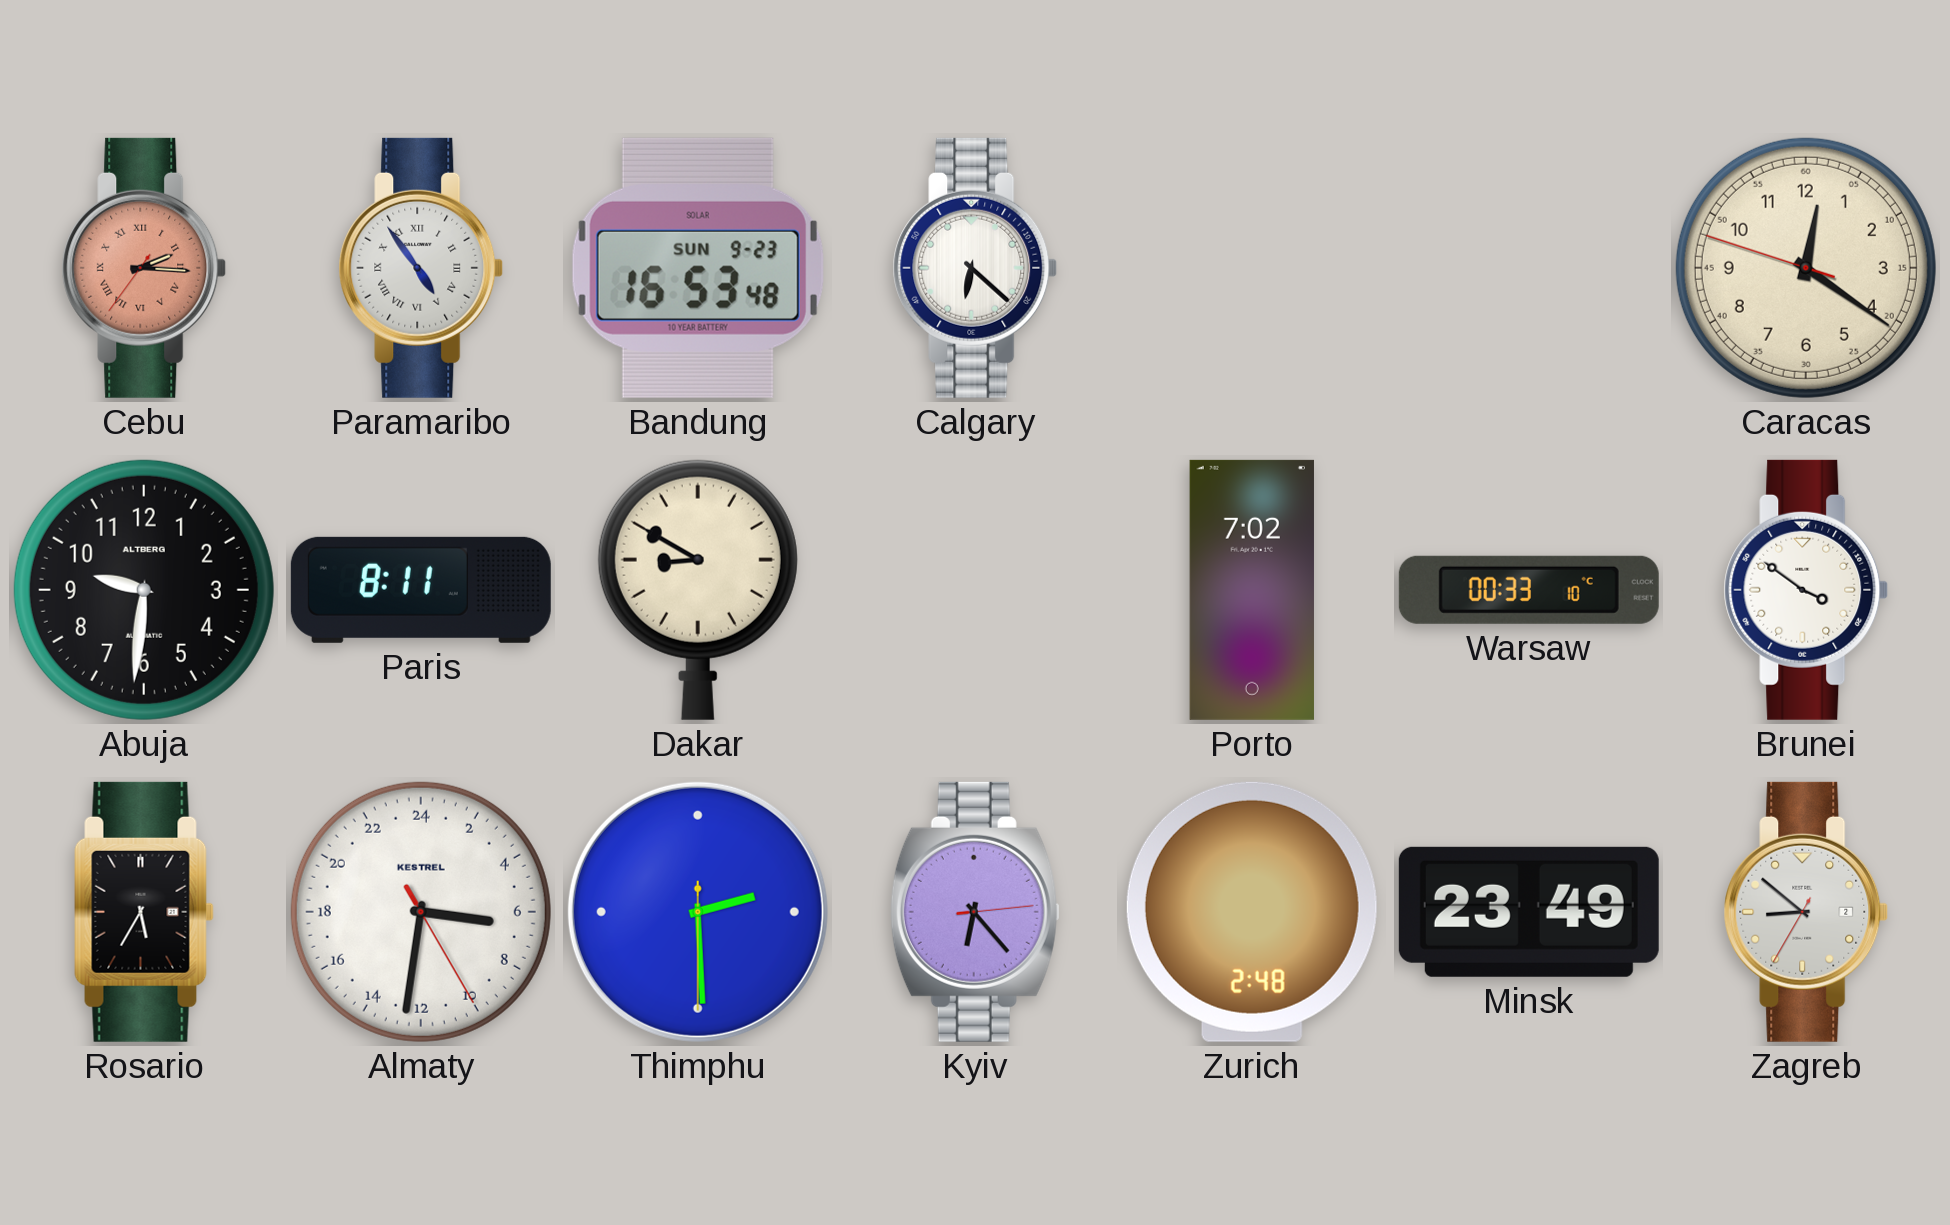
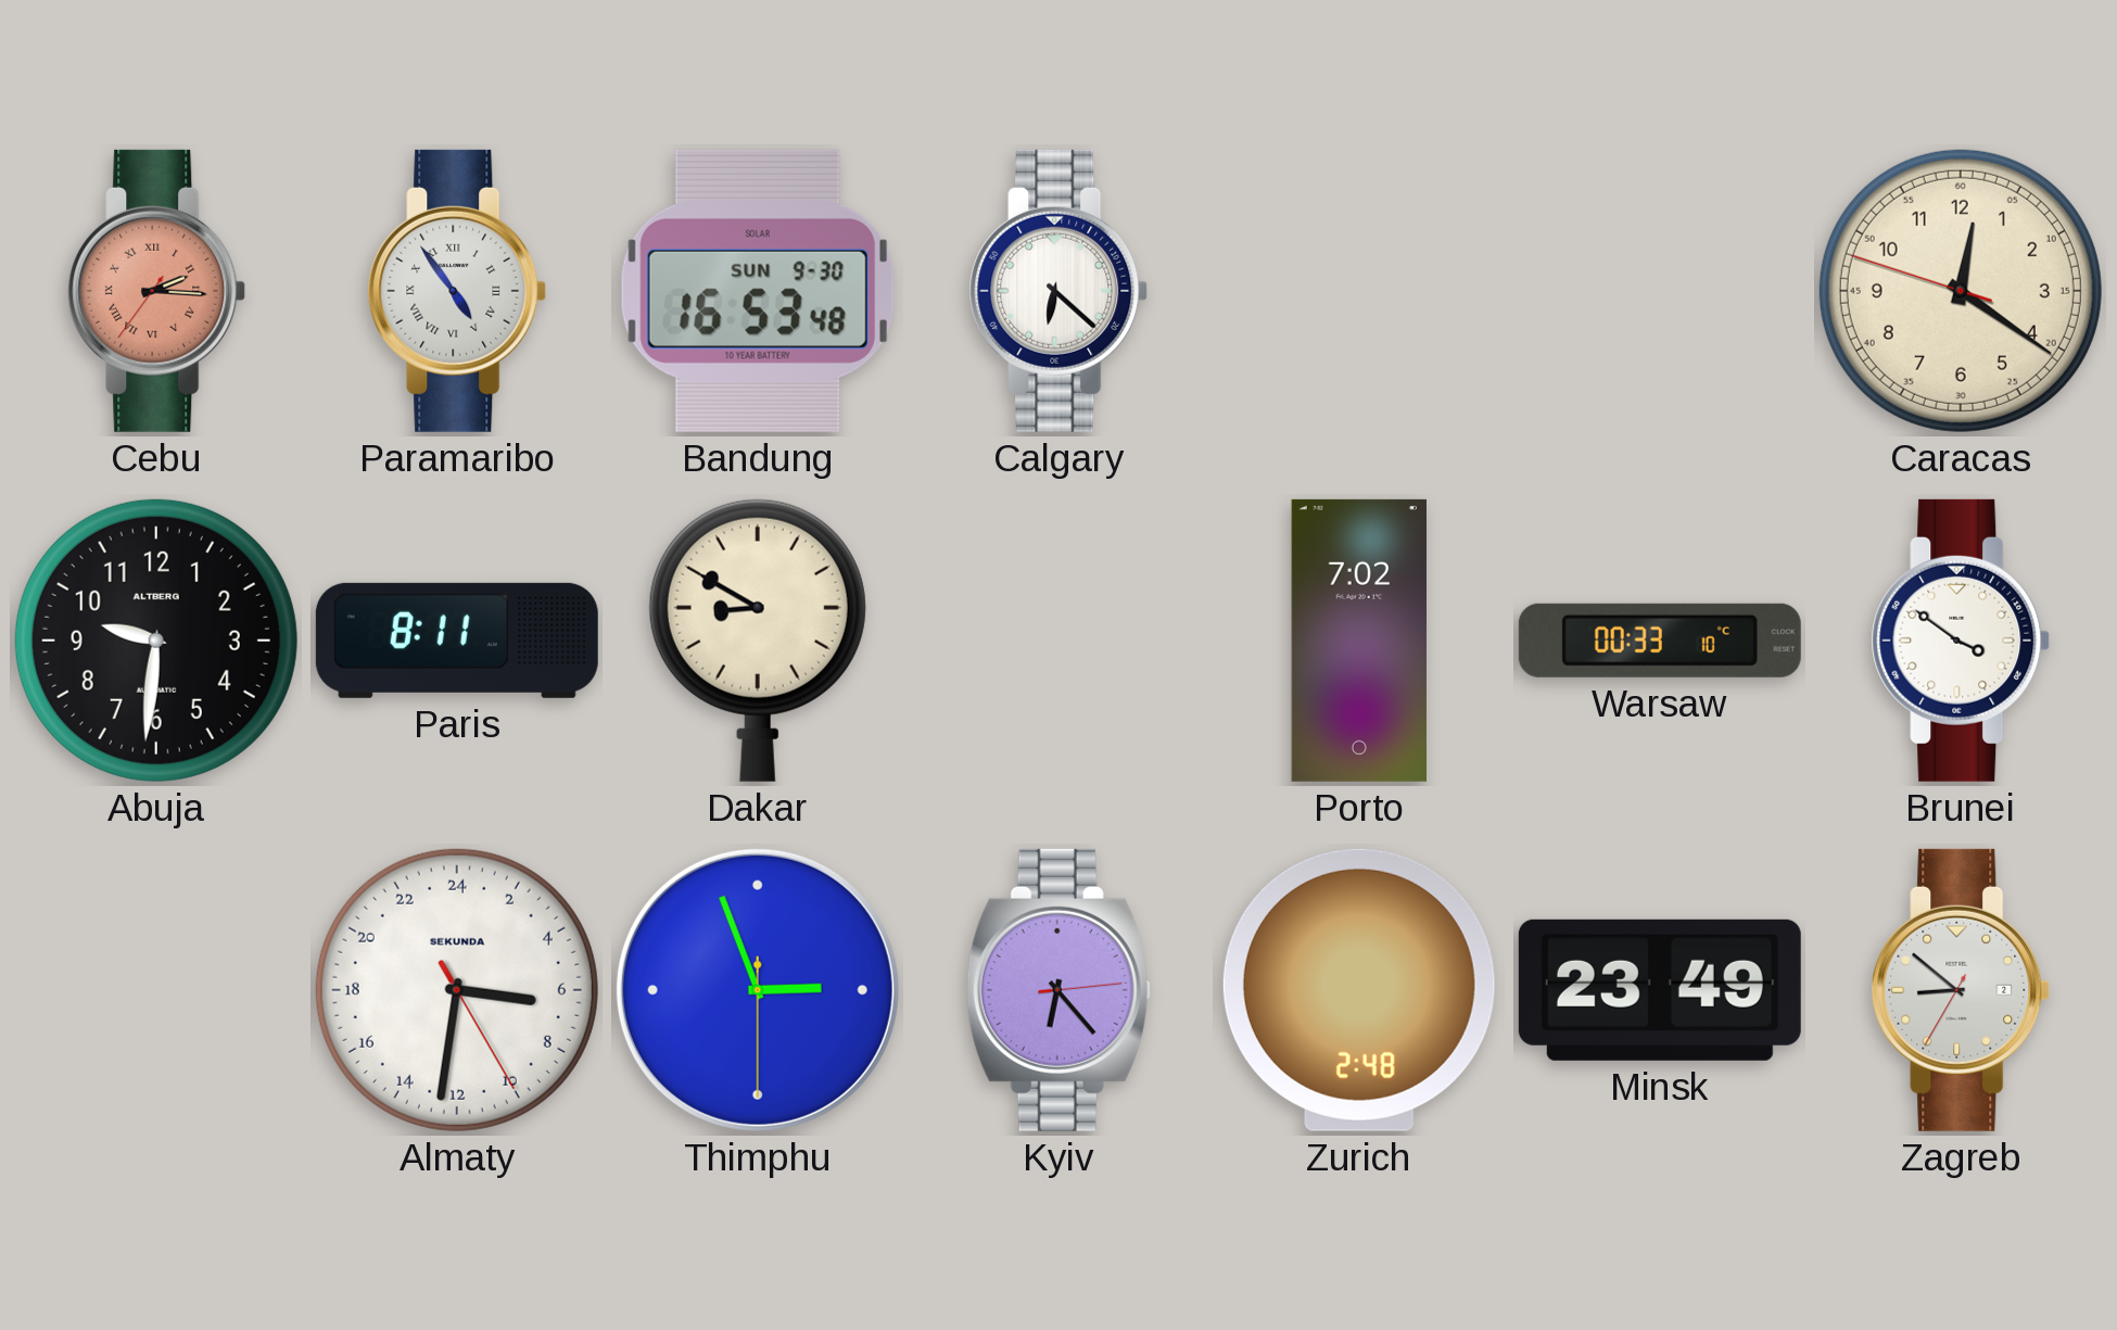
Bandung date: SUN 9-23 -> SUN 9-30 (758, 291)
Rosario: 5:35 -> none (144, 912)
Almaty brand: KESTREL -> SEKUNDA (457, 990)
Thimphu: 2:29 -> 2:56 (758, 990)
